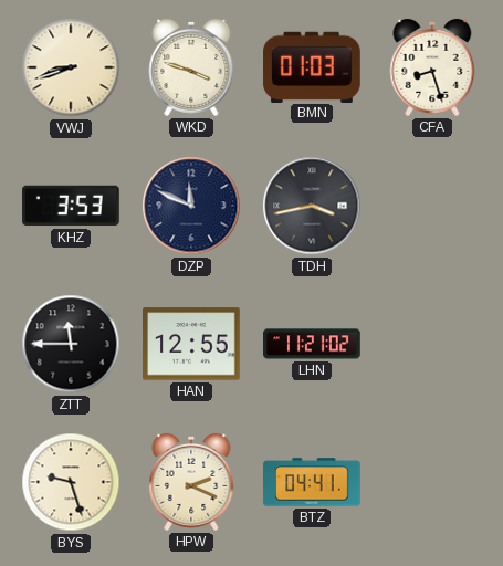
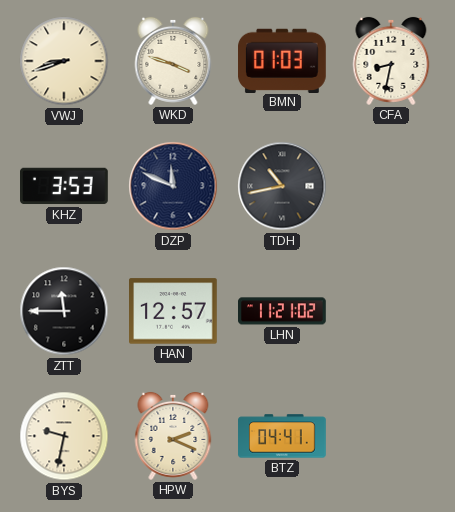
CFA: 8:27 -> 8:32 (391, 61)
TDH: 3:43 -> 10:43 (282, 186)
HAN: 12:55 -> 12:57 (174, 311)
BYS: 9:27 -> 9:32 (64, 436)
